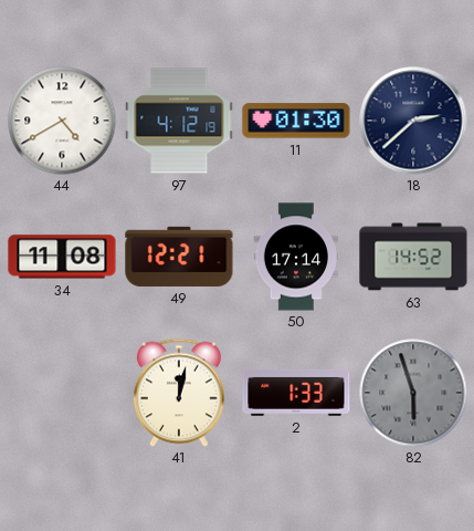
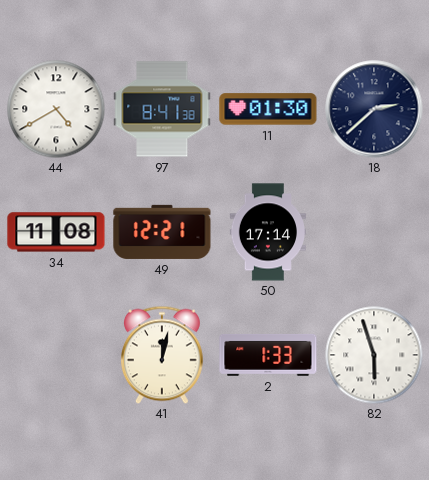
97: 4:12 -> 8:41 (162, 109)
63: 14:52 -> none (413, 257)
82 dial: grey -> white (374, 355)
